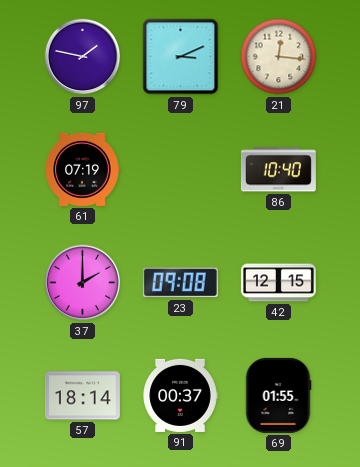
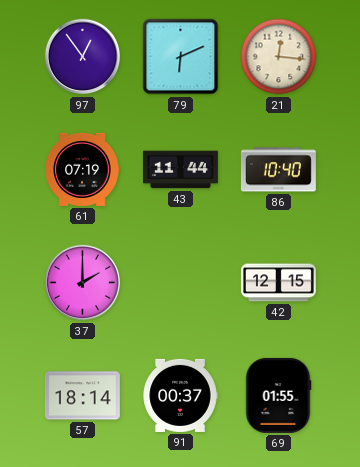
97: 1:47 -> 12:54 (83, 57)
79: 3:11 -> 6:11 (181, 57)
43: none -> 11:44 (180, 170)
23: 09:08 -> none (180, 283)
